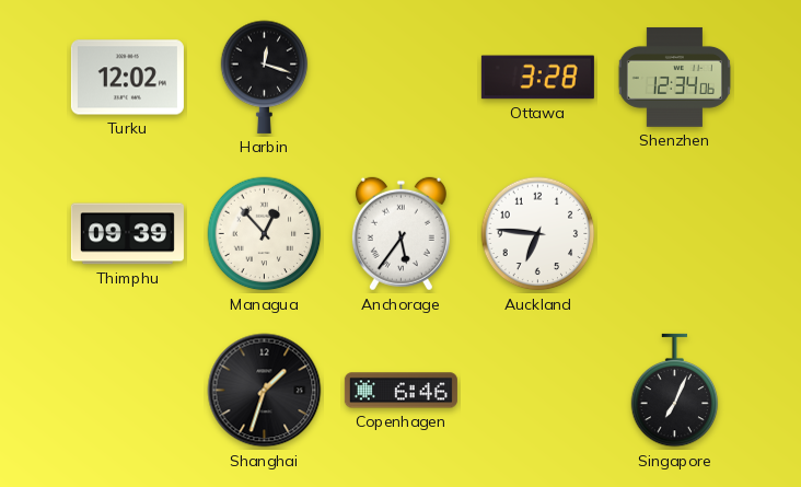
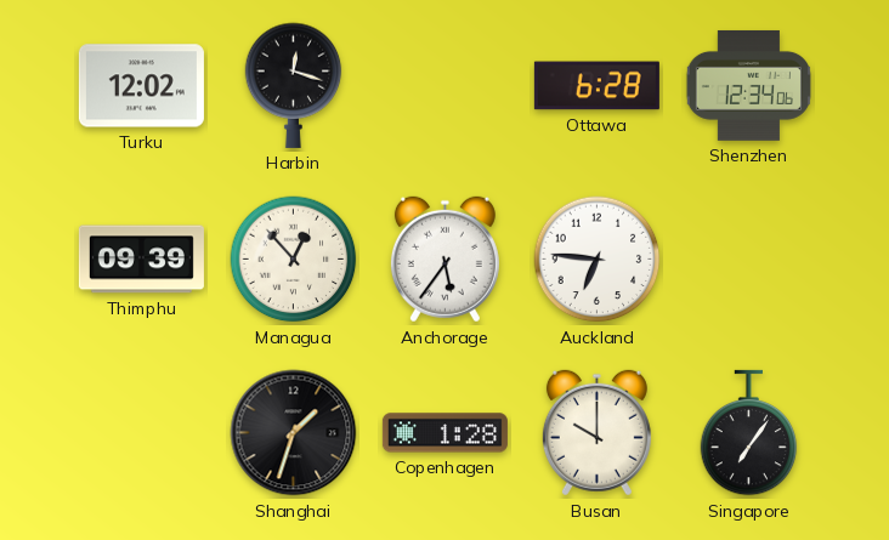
Ottawa: 3:28 -> 6:28 (596, 86)
Copenhagen: 6:46 -> 1:28 (444, 433)
Busan: none -> 10:00 (596, 433)
Singapore: 7:04 -> 7:06 (749, 433)
